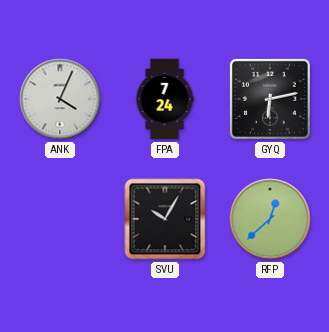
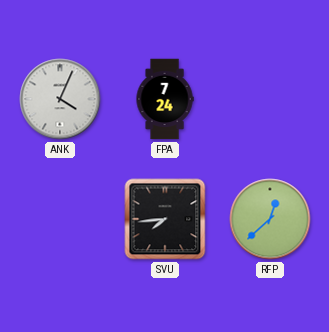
GYQ: 6:13 -> none (270, 99)
SVU: 10:05 -> 7:44 (165, 219)
